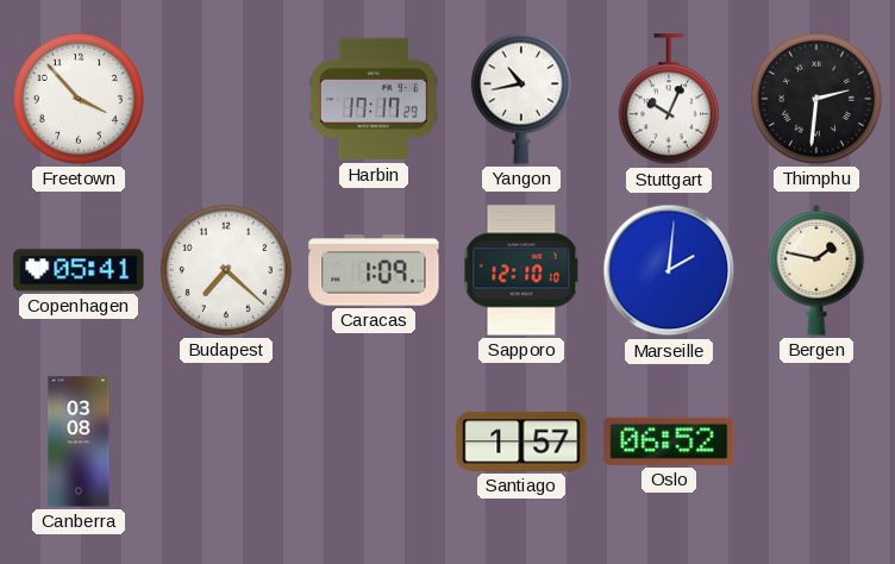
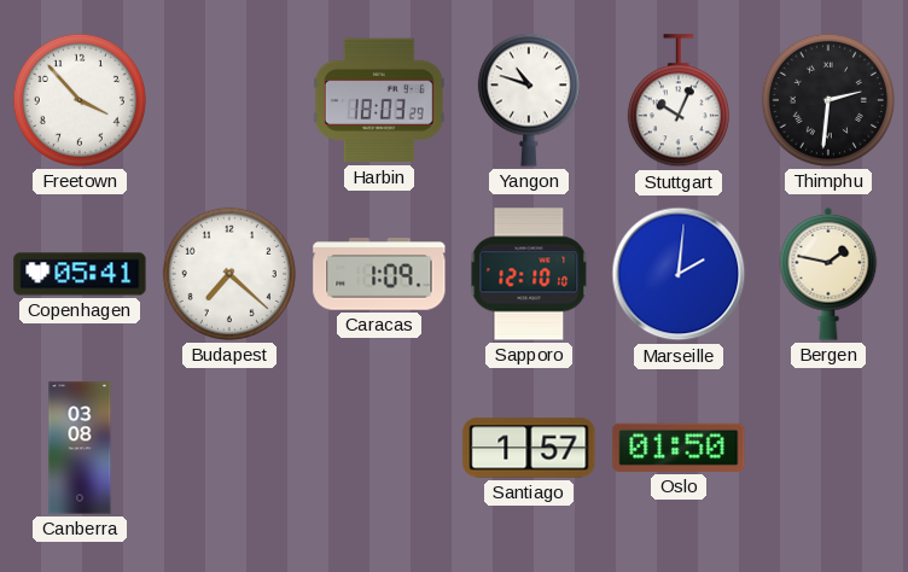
Harbin: 17:17 -> 18:03 (379, 100)
Yangon: 10:43 -> 10:48 (529, 100)
Oslo: 06:52 -> 01:50 (679, 448)
